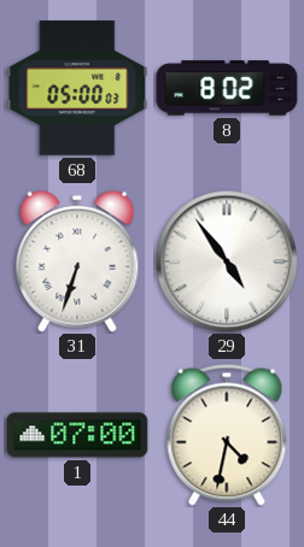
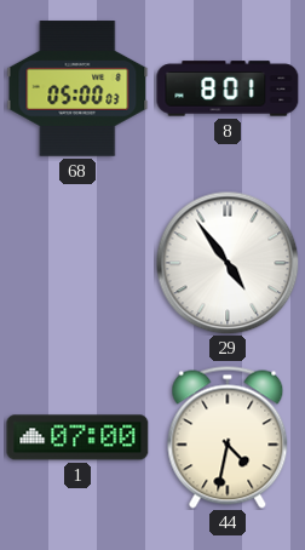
8: 8:02 -> 8:01 (228, 88)
31: 6:33 -> none (77, 261)
